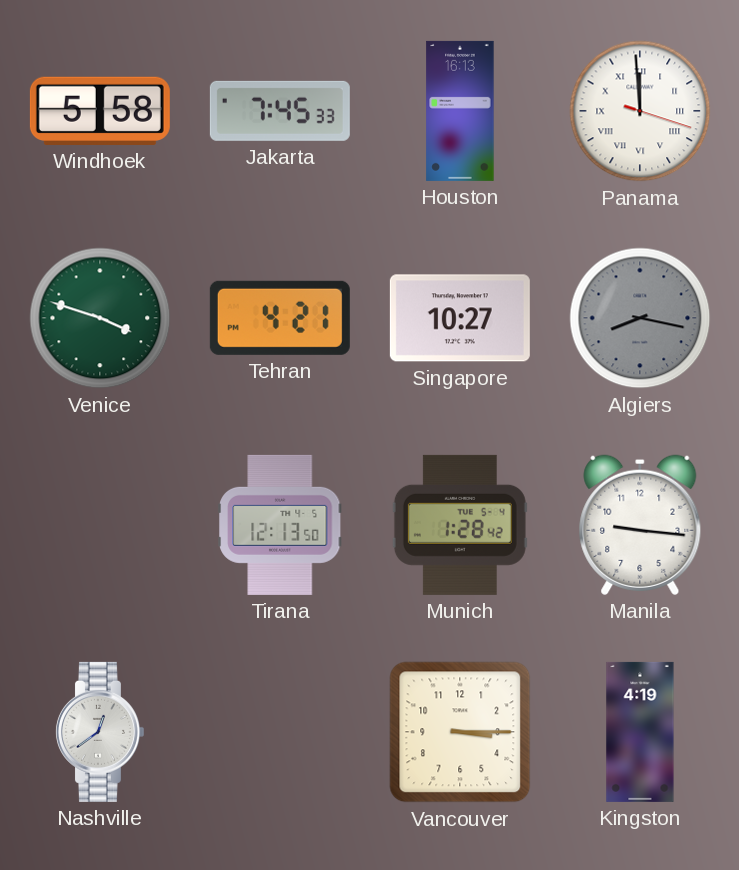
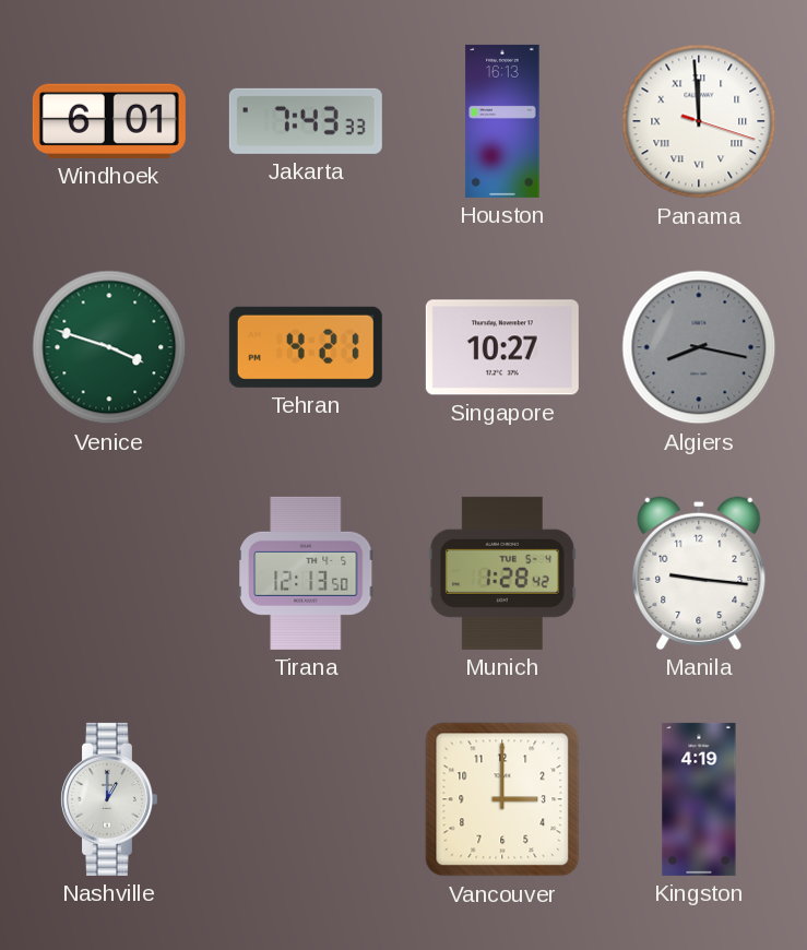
Windhoek: 5:58 -> 6:01 (109, 121)
Jakarta: 7:45 -> 7:43 (306, 121)
Nashville: 12:39 -> 1:00 (108, 799)
Vancouver: 3:15 -> 3:00 (502, 799)
